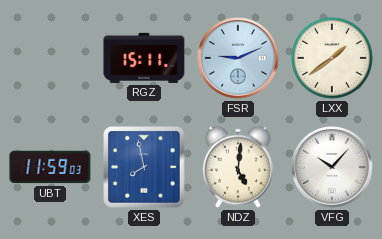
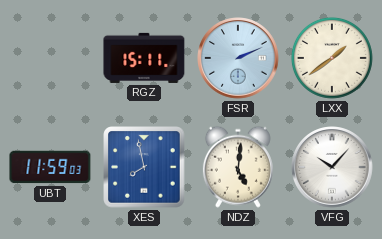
FSR: 9:11 -> 2:11 (238, 58)
